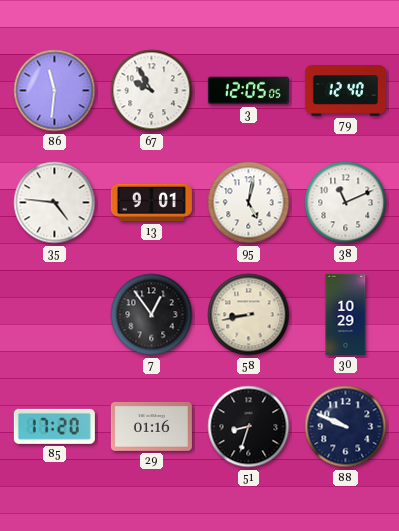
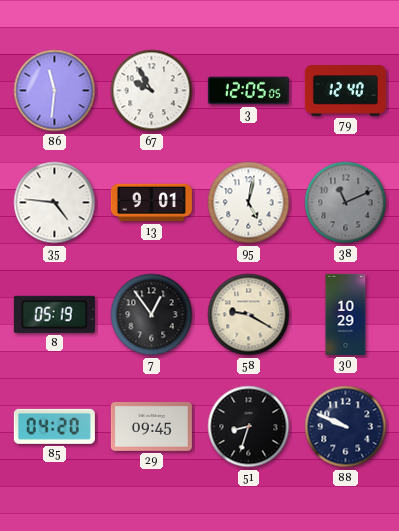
38 dial: white -> grey (346, 203)
8: none -> 05:19 (54, 314)
58: 8:43 -> 9:20 (249, 315)
85: 17:20 -> 04:20 (54, 426)
29: 01:16 -> 09:45 (151, 426)
